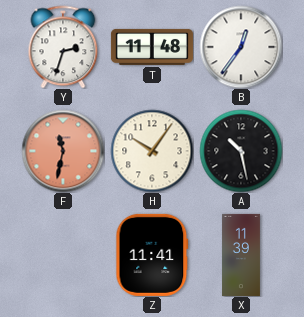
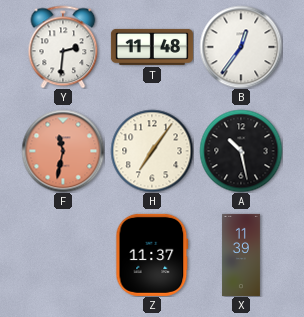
Y: 2:33 -> 2:31 (63, 47)
H: 10:06 -> 7:06 (152, 151)
Z: 11:41 -> 11:37 (152, 255)
